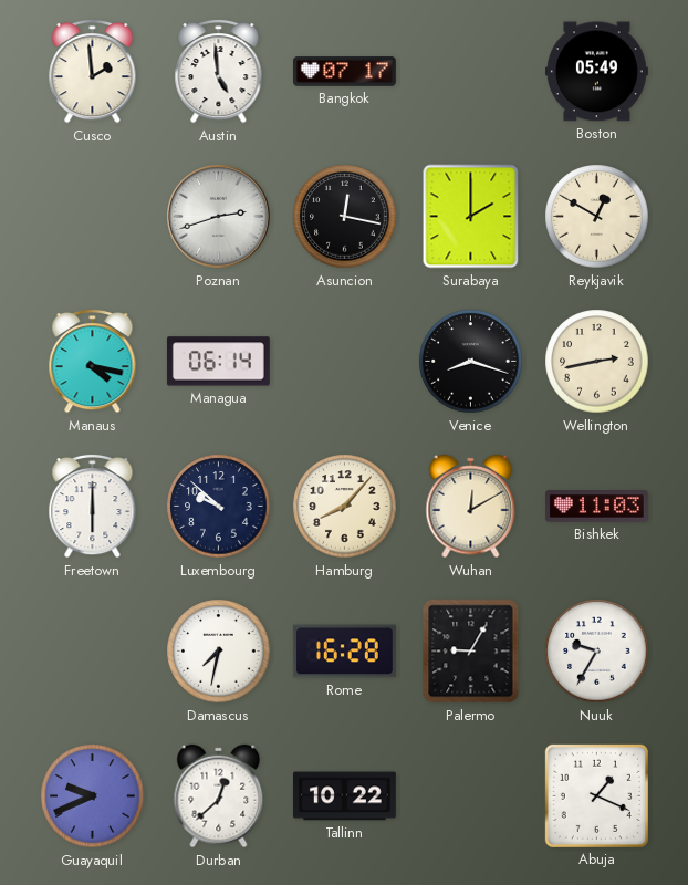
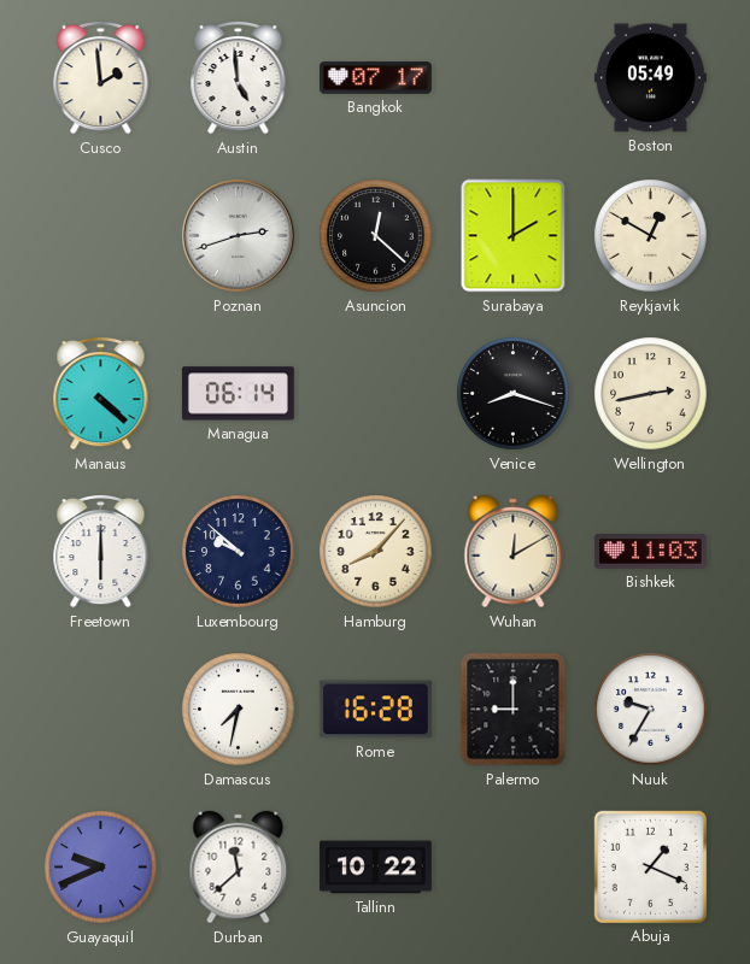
Asuncion: 12:17 -> 12:22 (376, 236)
Manaus: 4:17 -> 4:22 (101, 393)
Palermo: 9:05 -> 9:00 (514, 710)
Durban: 12:38 -> 11:38 (239, 868)
